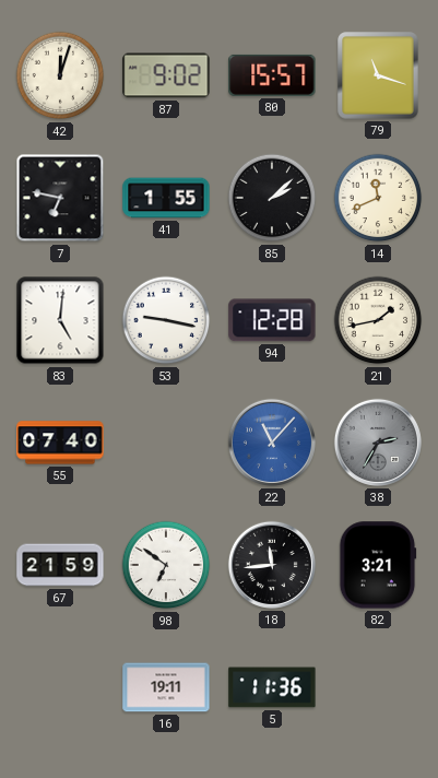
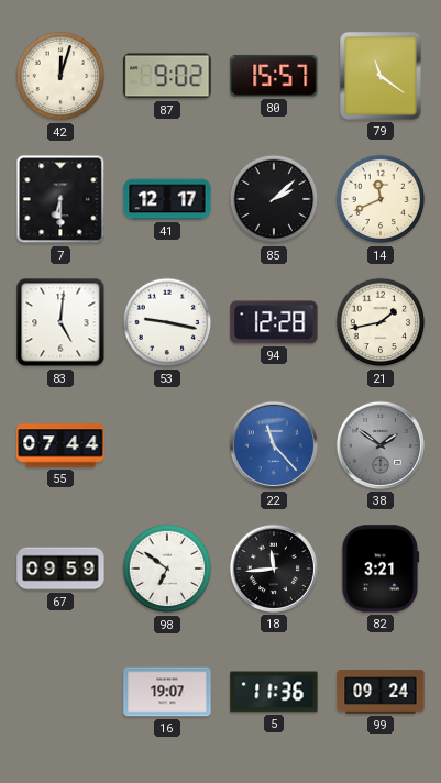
79: 11:18 -> 11:21 (381, 76)
7: 6:47 -> 6:30 (60, 199)
41: 1:55 -> 12:17 (167, 199)
55: 07:40 -> 07:44 (60, 445)
22: 11:07 -> 11:23 (274, 445)
38: 2:35 -> 1:51 (381, 445)
67: 21:59 -> 09:59 (60, 569)
16: 19:11 -> 19:07 (167, 692)
99: none -> 09:24 (381, 692)
